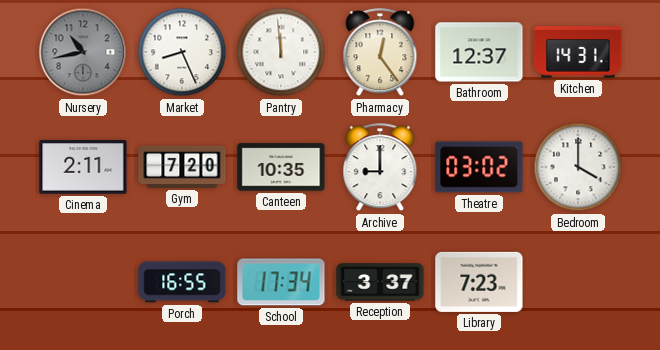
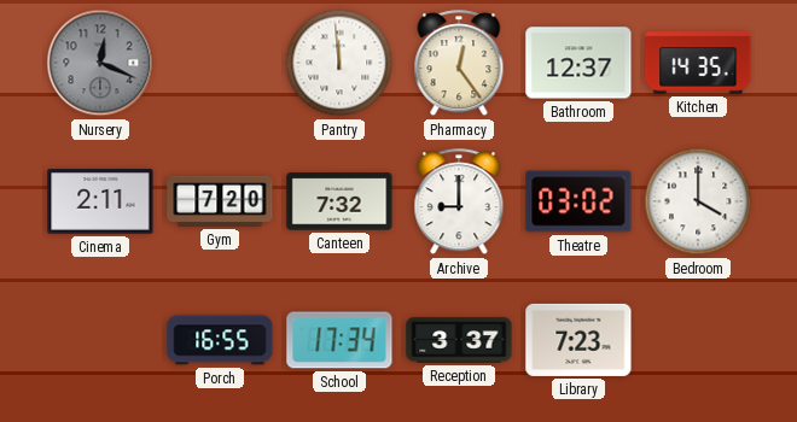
Nursery: 10:43 -> 12:19 (100, 63)
Market: 8:26 -> none (182, 52)
Kitchen: 14:31 -> 14:35 (698, 63)
Canteen: 10:35 -> 7:32 (339, 201)
